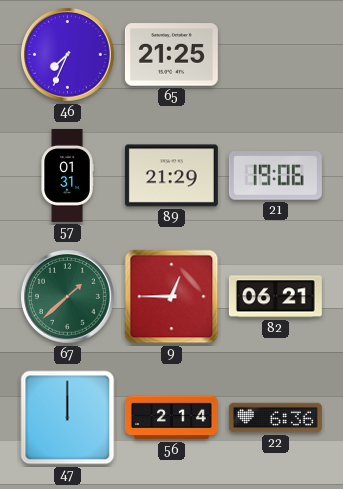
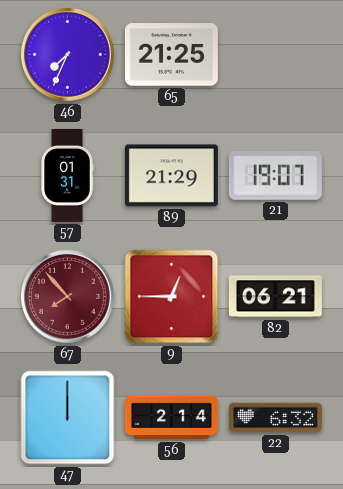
21: 19:06 -> 19:07 (275, 176)
67: 1:38 -> 7:53 (68, 297)
67 dial: green -> burgundy (68, 297)
22: 6:36 -> 6:32 (275, 418)
